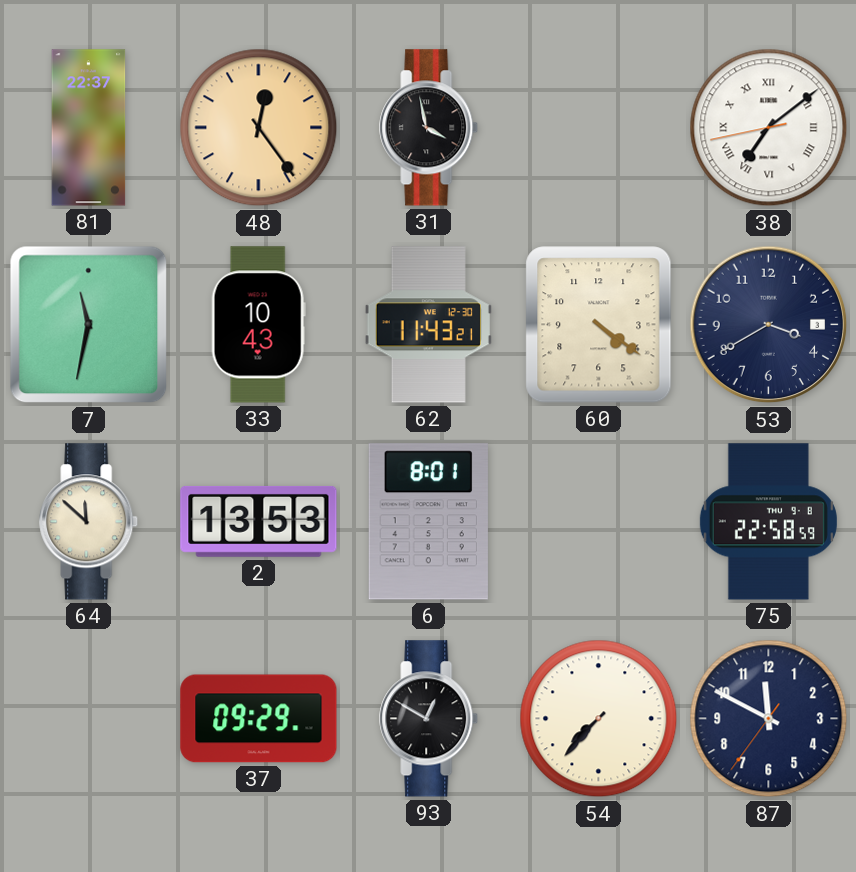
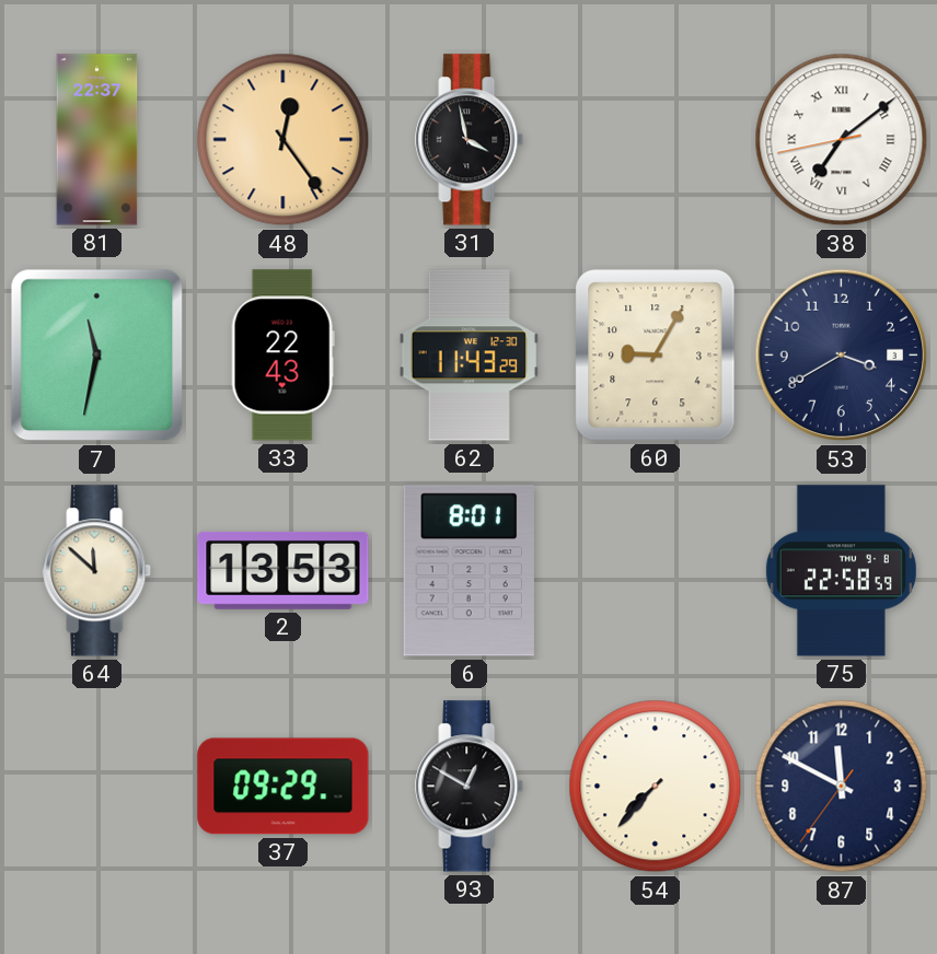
33: 10:43 -> 22:43 (282, 356)
62: 11:43:21 -> 11:43:29 (468, 356)
60: 4:21 -> 9:05 (656, 356)
